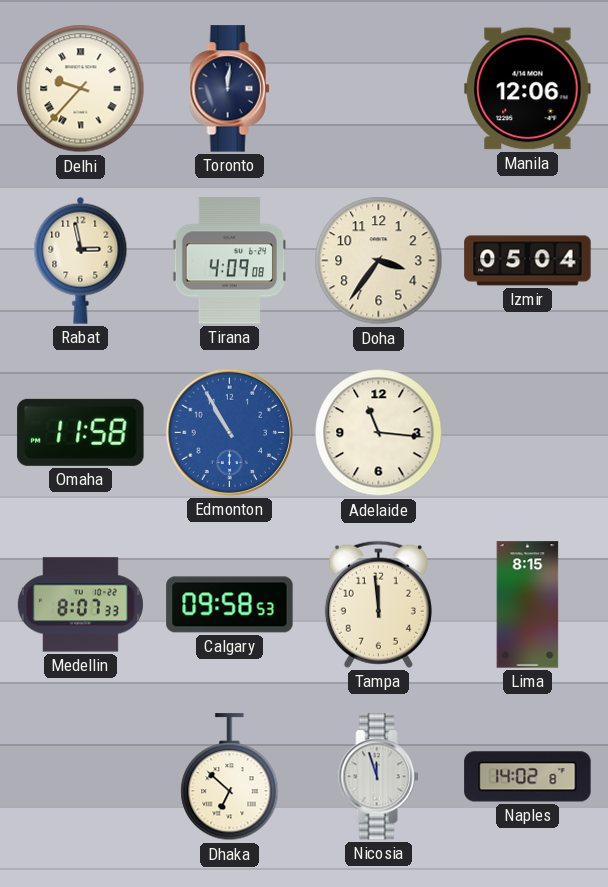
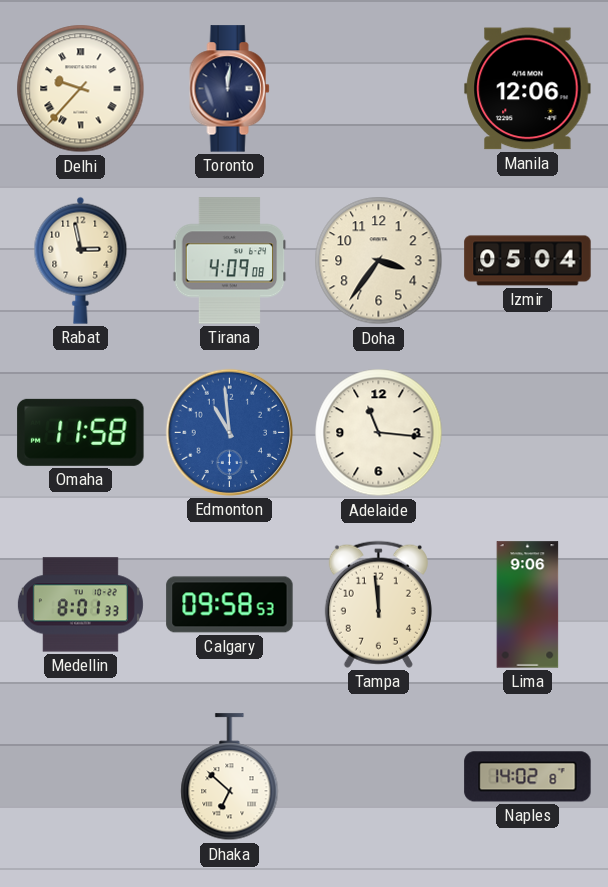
Edmonton: 10:55 -> 10:59 (229, 432)
Medellin: 8:07 -> 8:01 (80, 605)
Lima: 8:15 -> 9:06 (528, 605)
Nicosia: 11:57 -> none (379, 777)
